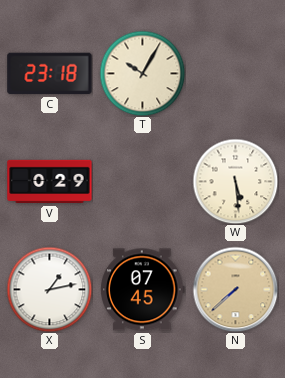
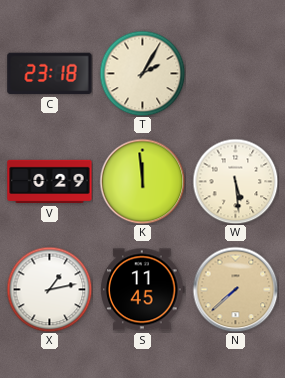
T: 10:05 -> 2:05 (142, 73)
K: none -> 11:59 (142, 181)
S: 07:45 -> 11:45 (143, 290)
